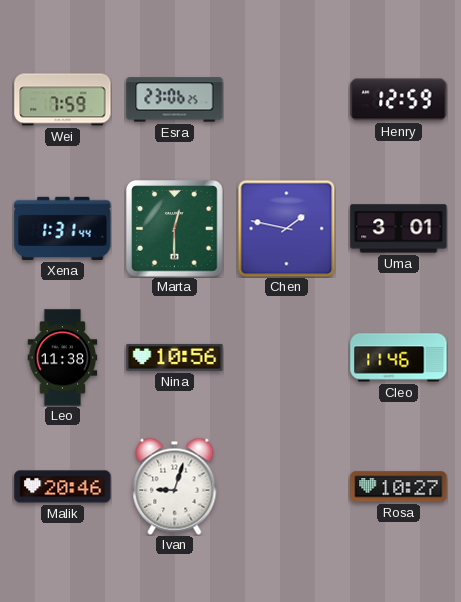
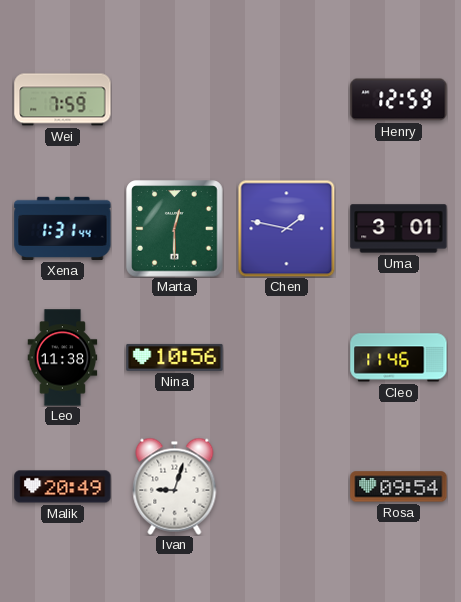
Esra: 23:06 -> none (175, 100)
Malik: 20:46 -> 20:49 (63, 487)
Rosa: 10:27 -> 09:54 (399, 487)
